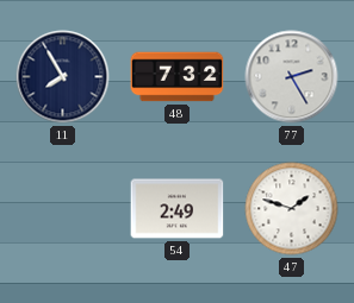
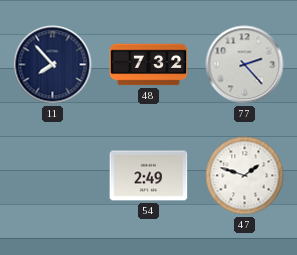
11: 7:55 -> 7:53 (53, 65)
77: 2:25 -> 2:23 (245, 65)
